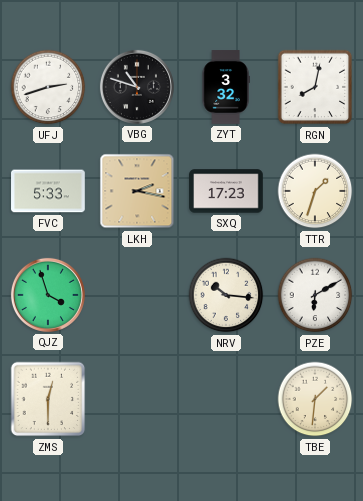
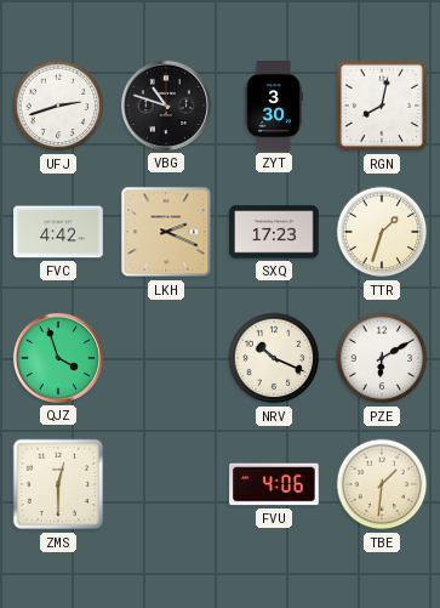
ZYT: 3:32 -> 3:30 (274, 106)
FVC: 5:33 -> 4:42 (58, 232)
LKH: 2:17 -> 2:19 (166, 232)
NRV: 10:16 -> 10:19 (274, 358)
FVU: none -> 4:06 (274, 484)
